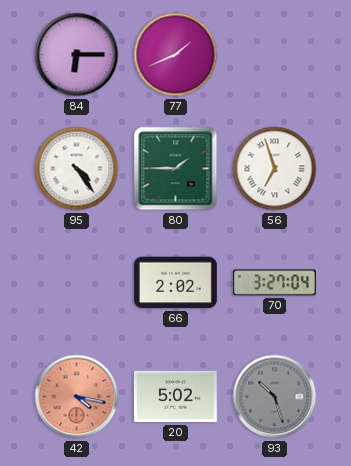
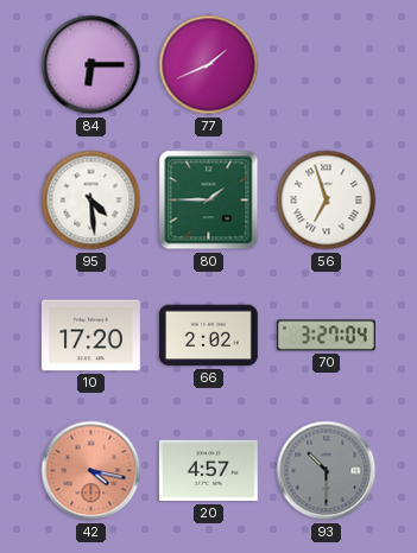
95: 4:24 -> 4:29 (91, 201)
10: none -> 17:20 (90, 336)
20: 5:02 -> 4:57 (208, 471)
93: 10:27 -> 10:30 (327, 471)
